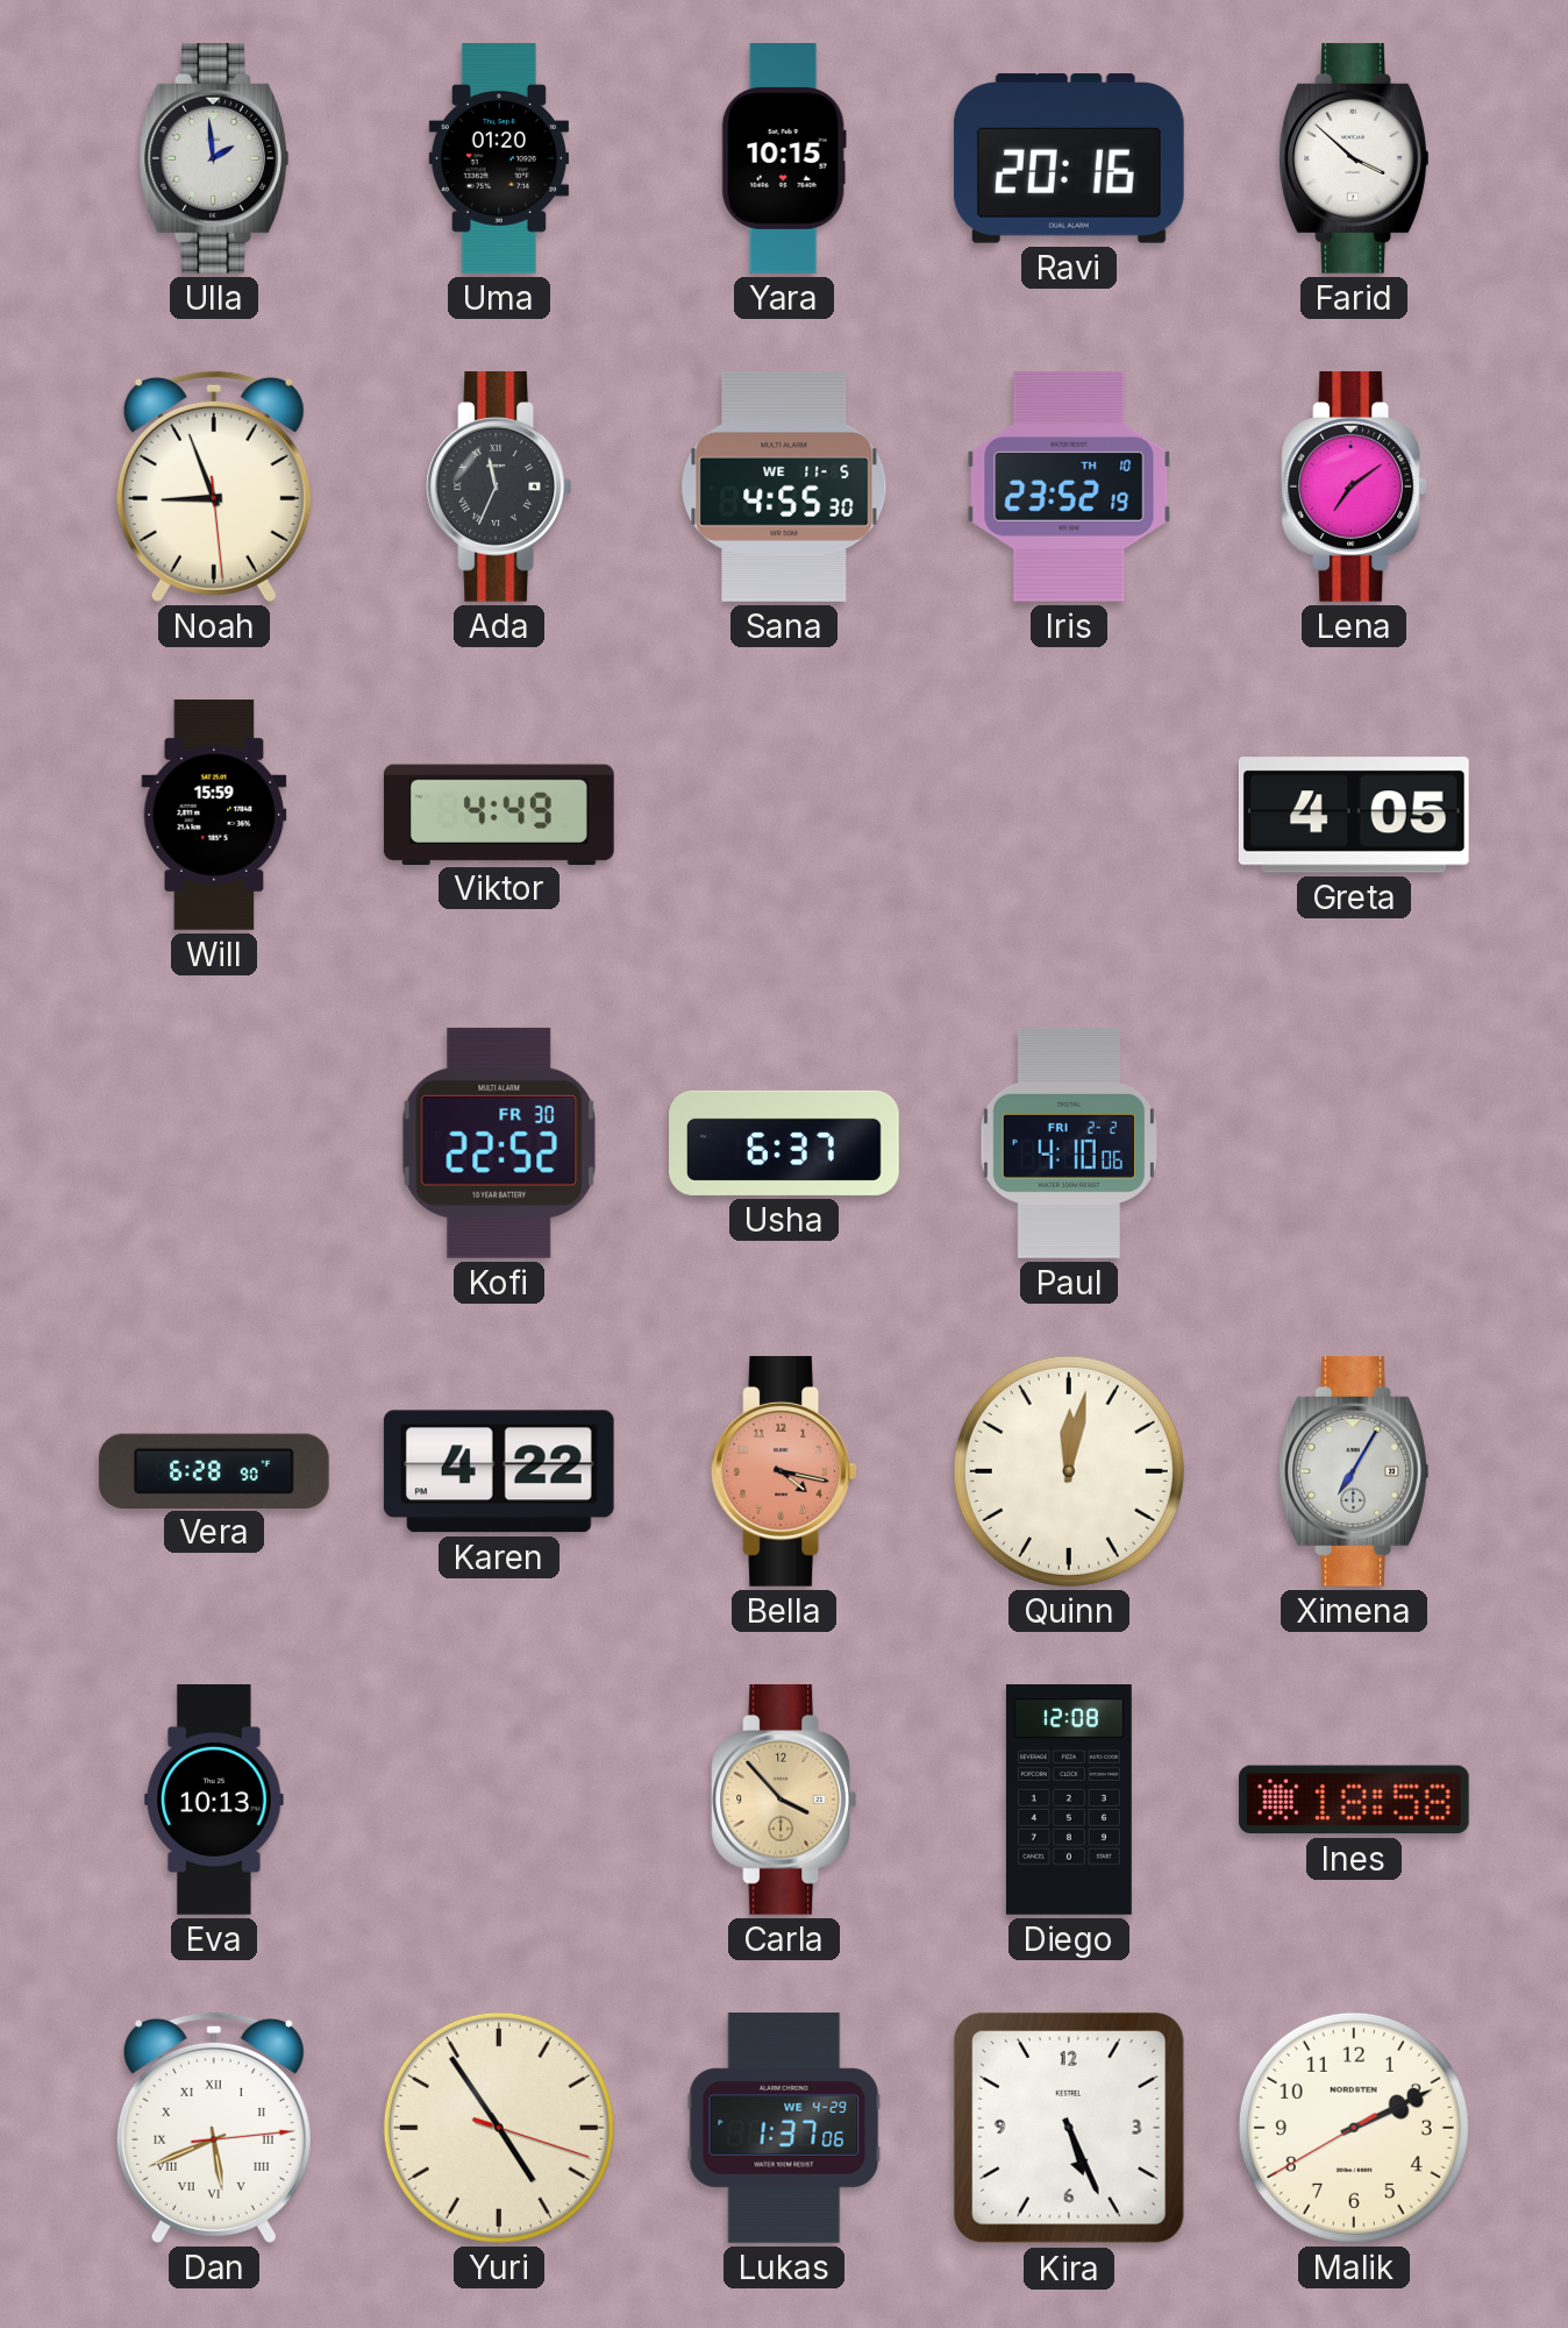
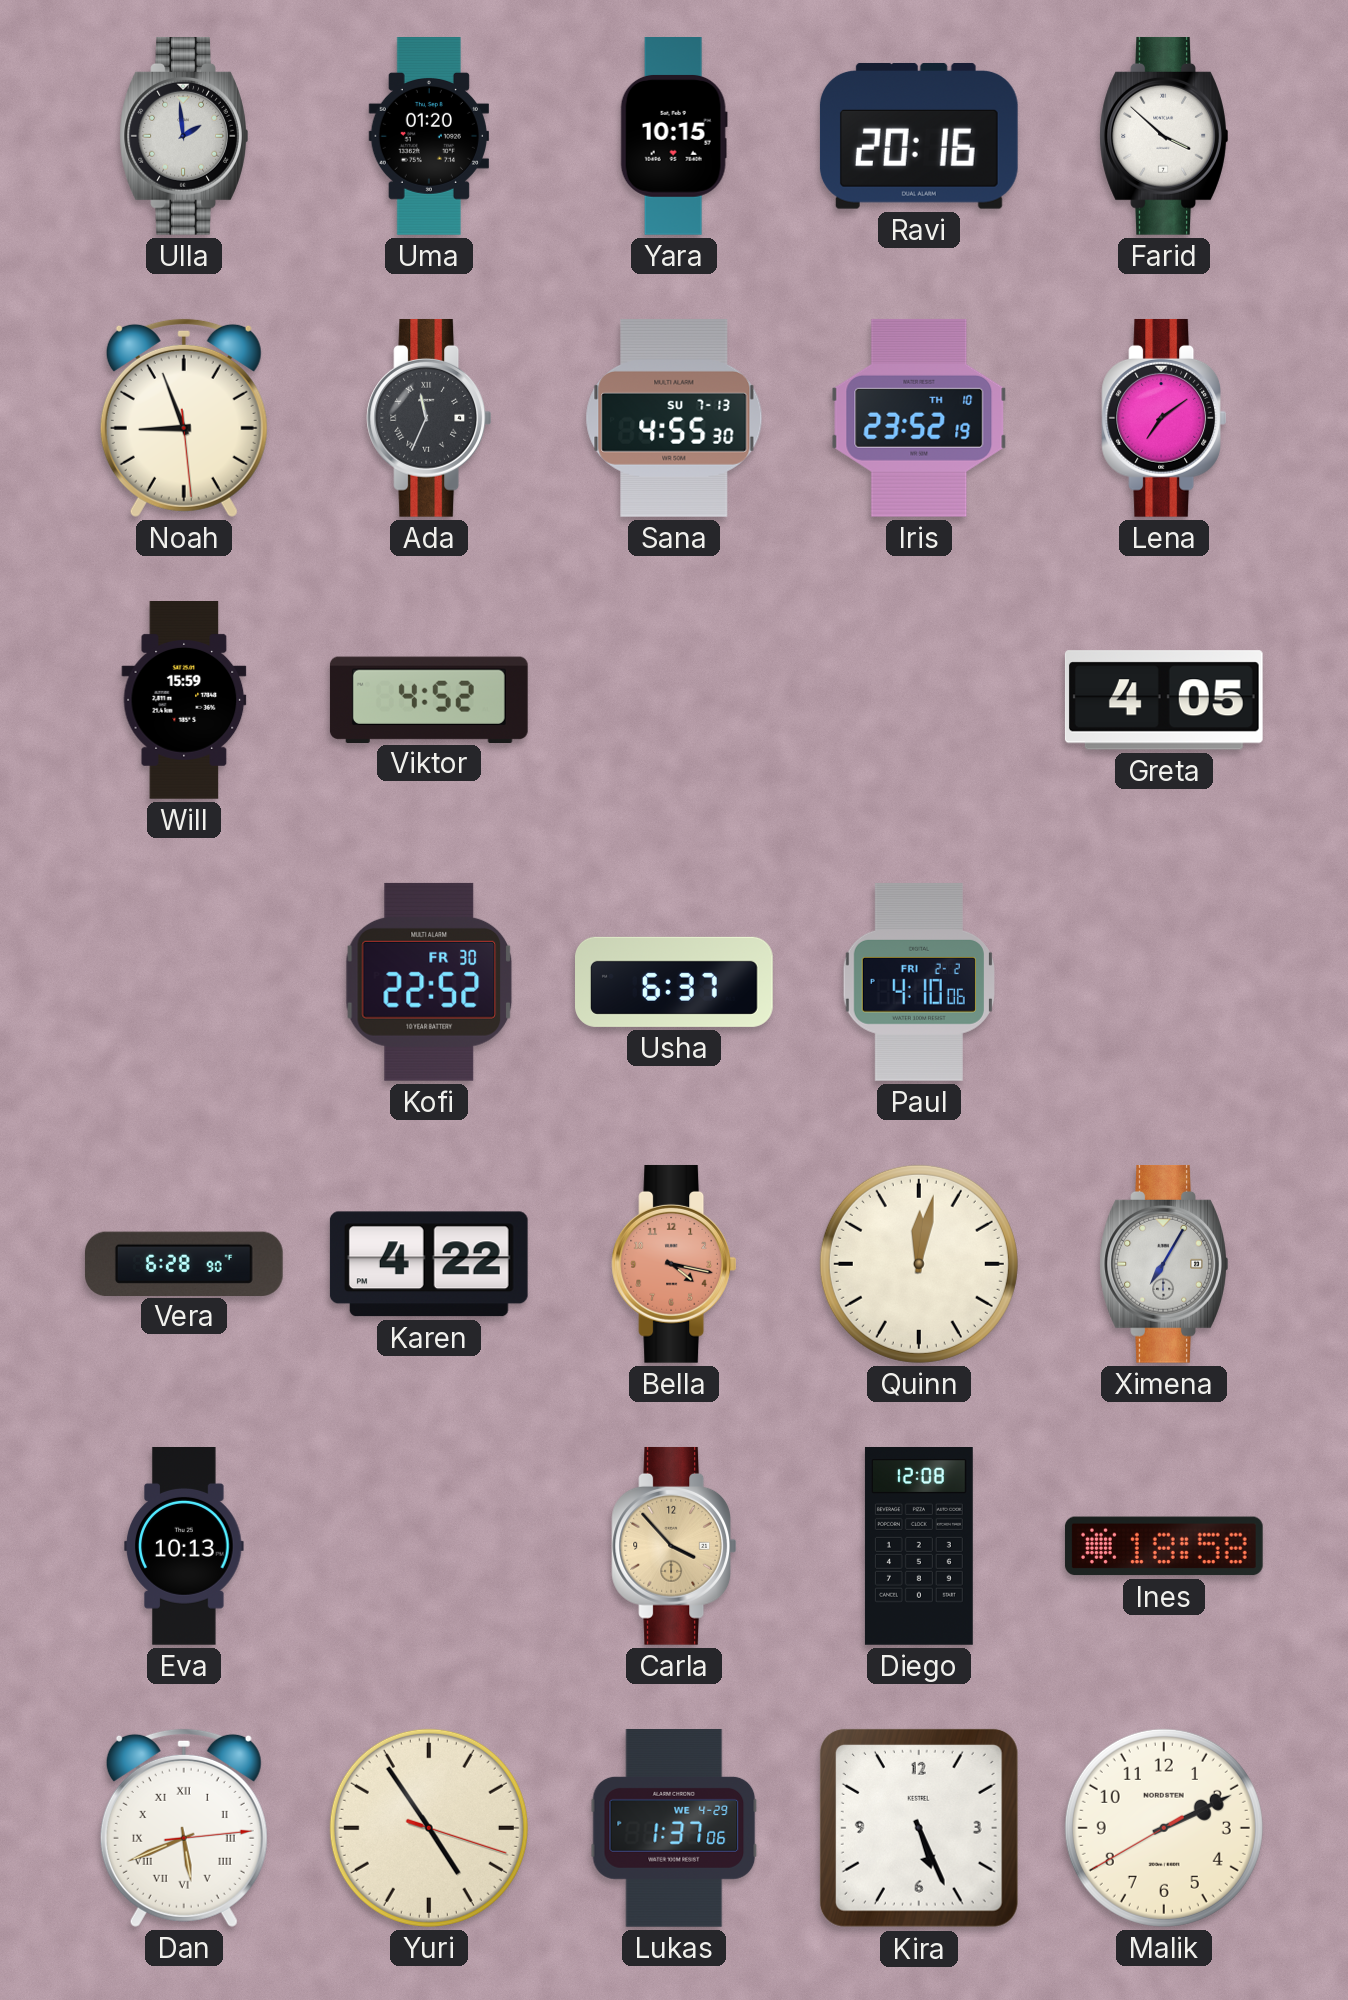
Sana date: WE 11-5 -> SU 7-13 (674, 418)
Viktor: 4:49 -> 4:52 (429, 699)
